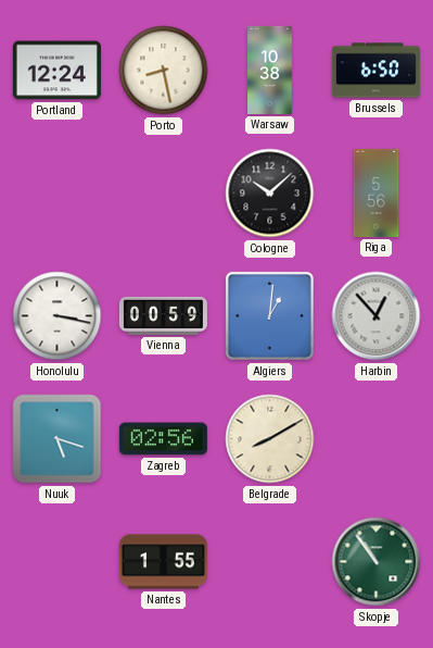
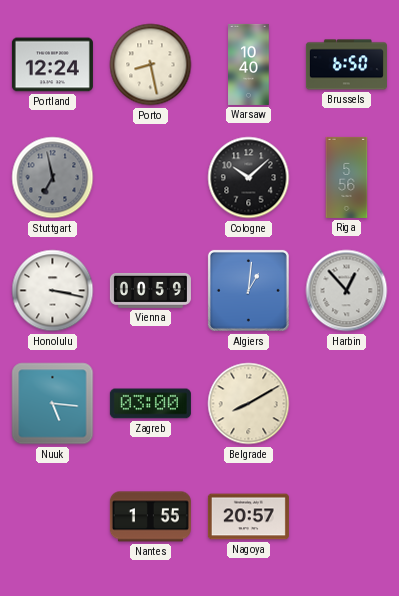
Warsaw: 10:38 -> 10:40 (249, 64)
Stuttgart: none -> 6:58 (53, 178)
Nuuk: 5:18 -> 5:16 (53, 404)
Zagreb: 02:56 -> 03:00 (150, 404)
Nagoya: none -> 20:57 (248, 517)
Skopje: 10:54 -> none (377, 562)
